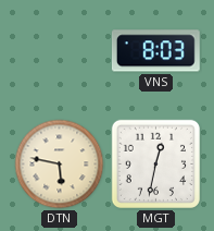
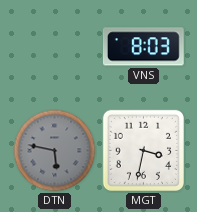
DTN dial: cream -> grey (55, 151)
MGT: 12:32 -> 3:32 (143, 150)
